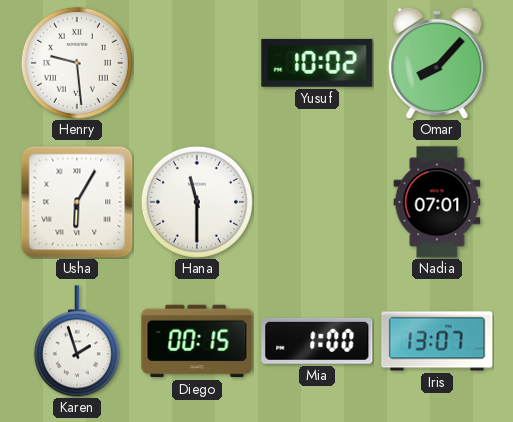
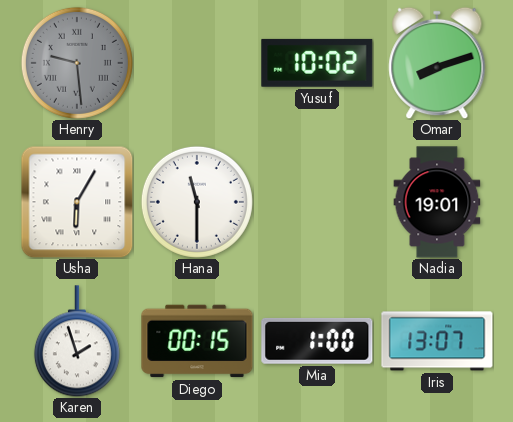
Henry dial: white -> grey (77, 63)
Omar: 8:07 -> 8:12 (437, 63)
Nadia: 07:01 -> 19:01 (437, 202)
